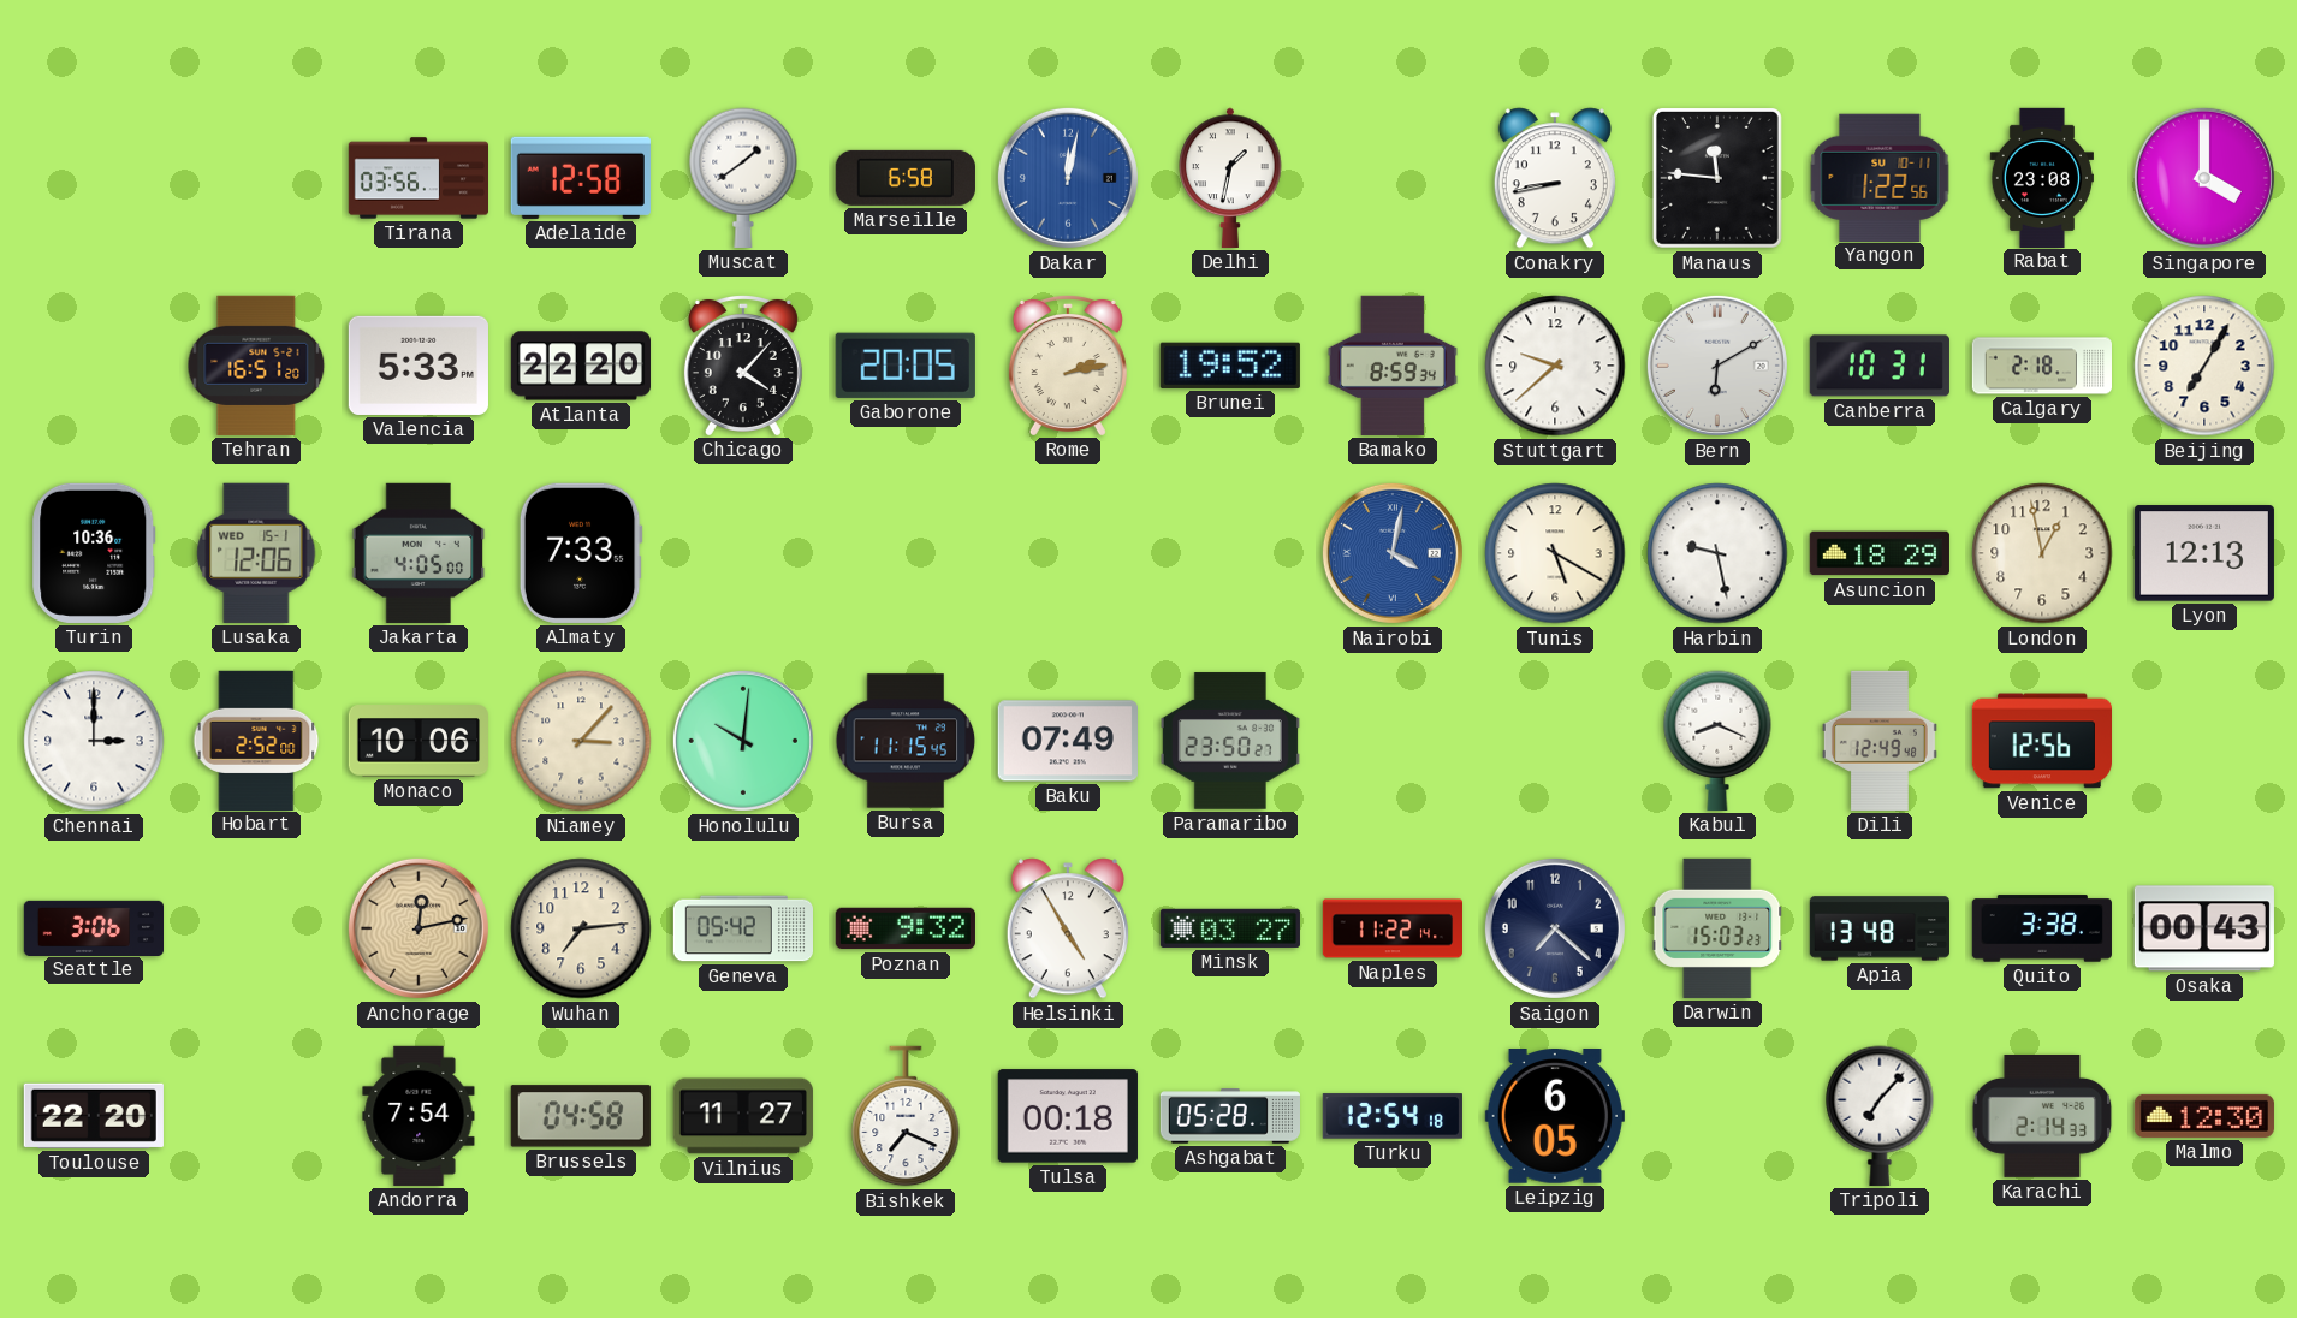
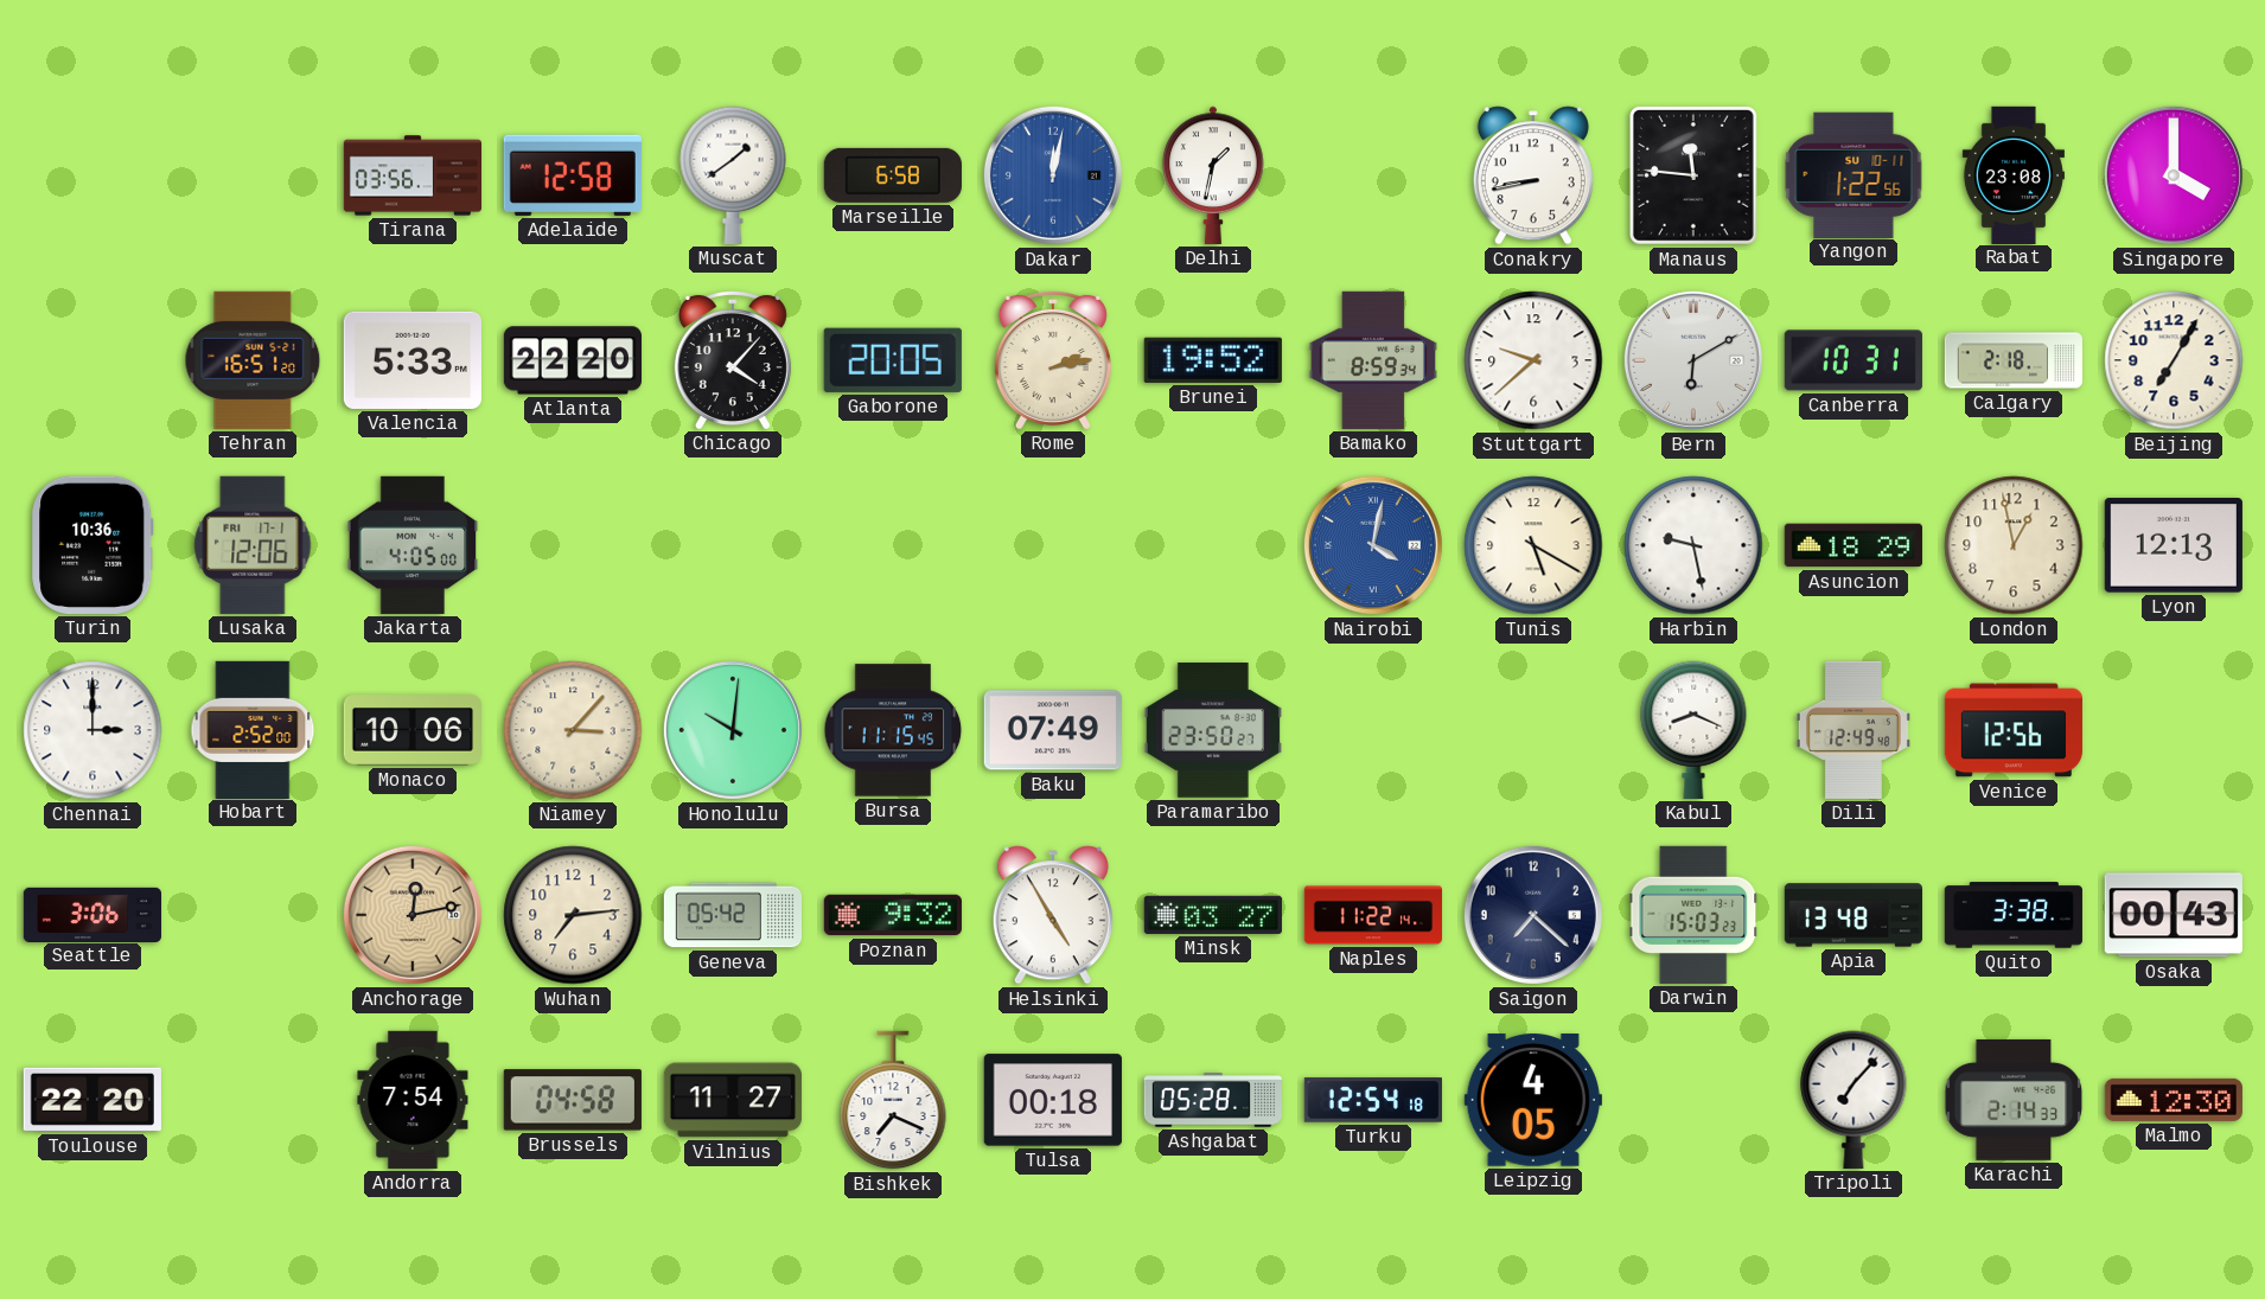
Lusaka date: WED 15-1 -> FRI 17-1 (253, 545)
Almaty: 7:33 -> none (581, 553)
Leipzig: 6:05 -> 4:05 (1533, 1100)
